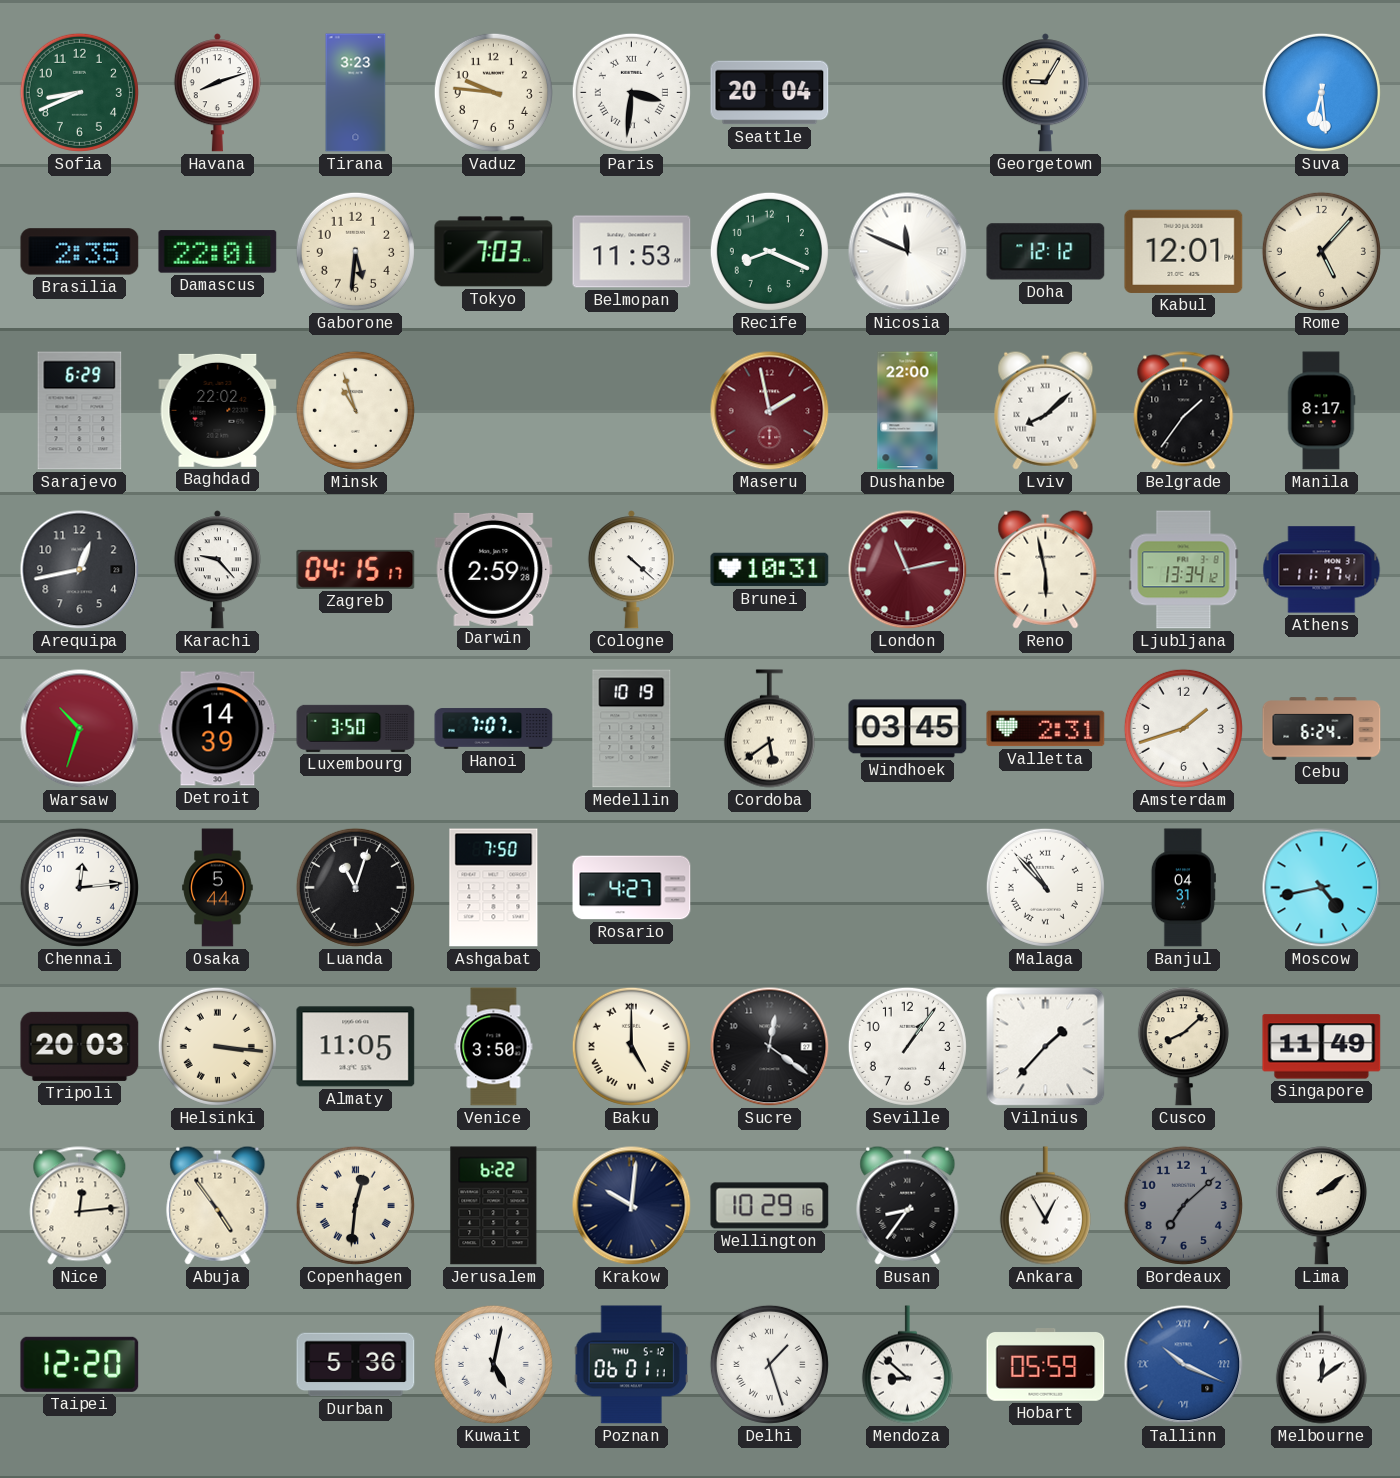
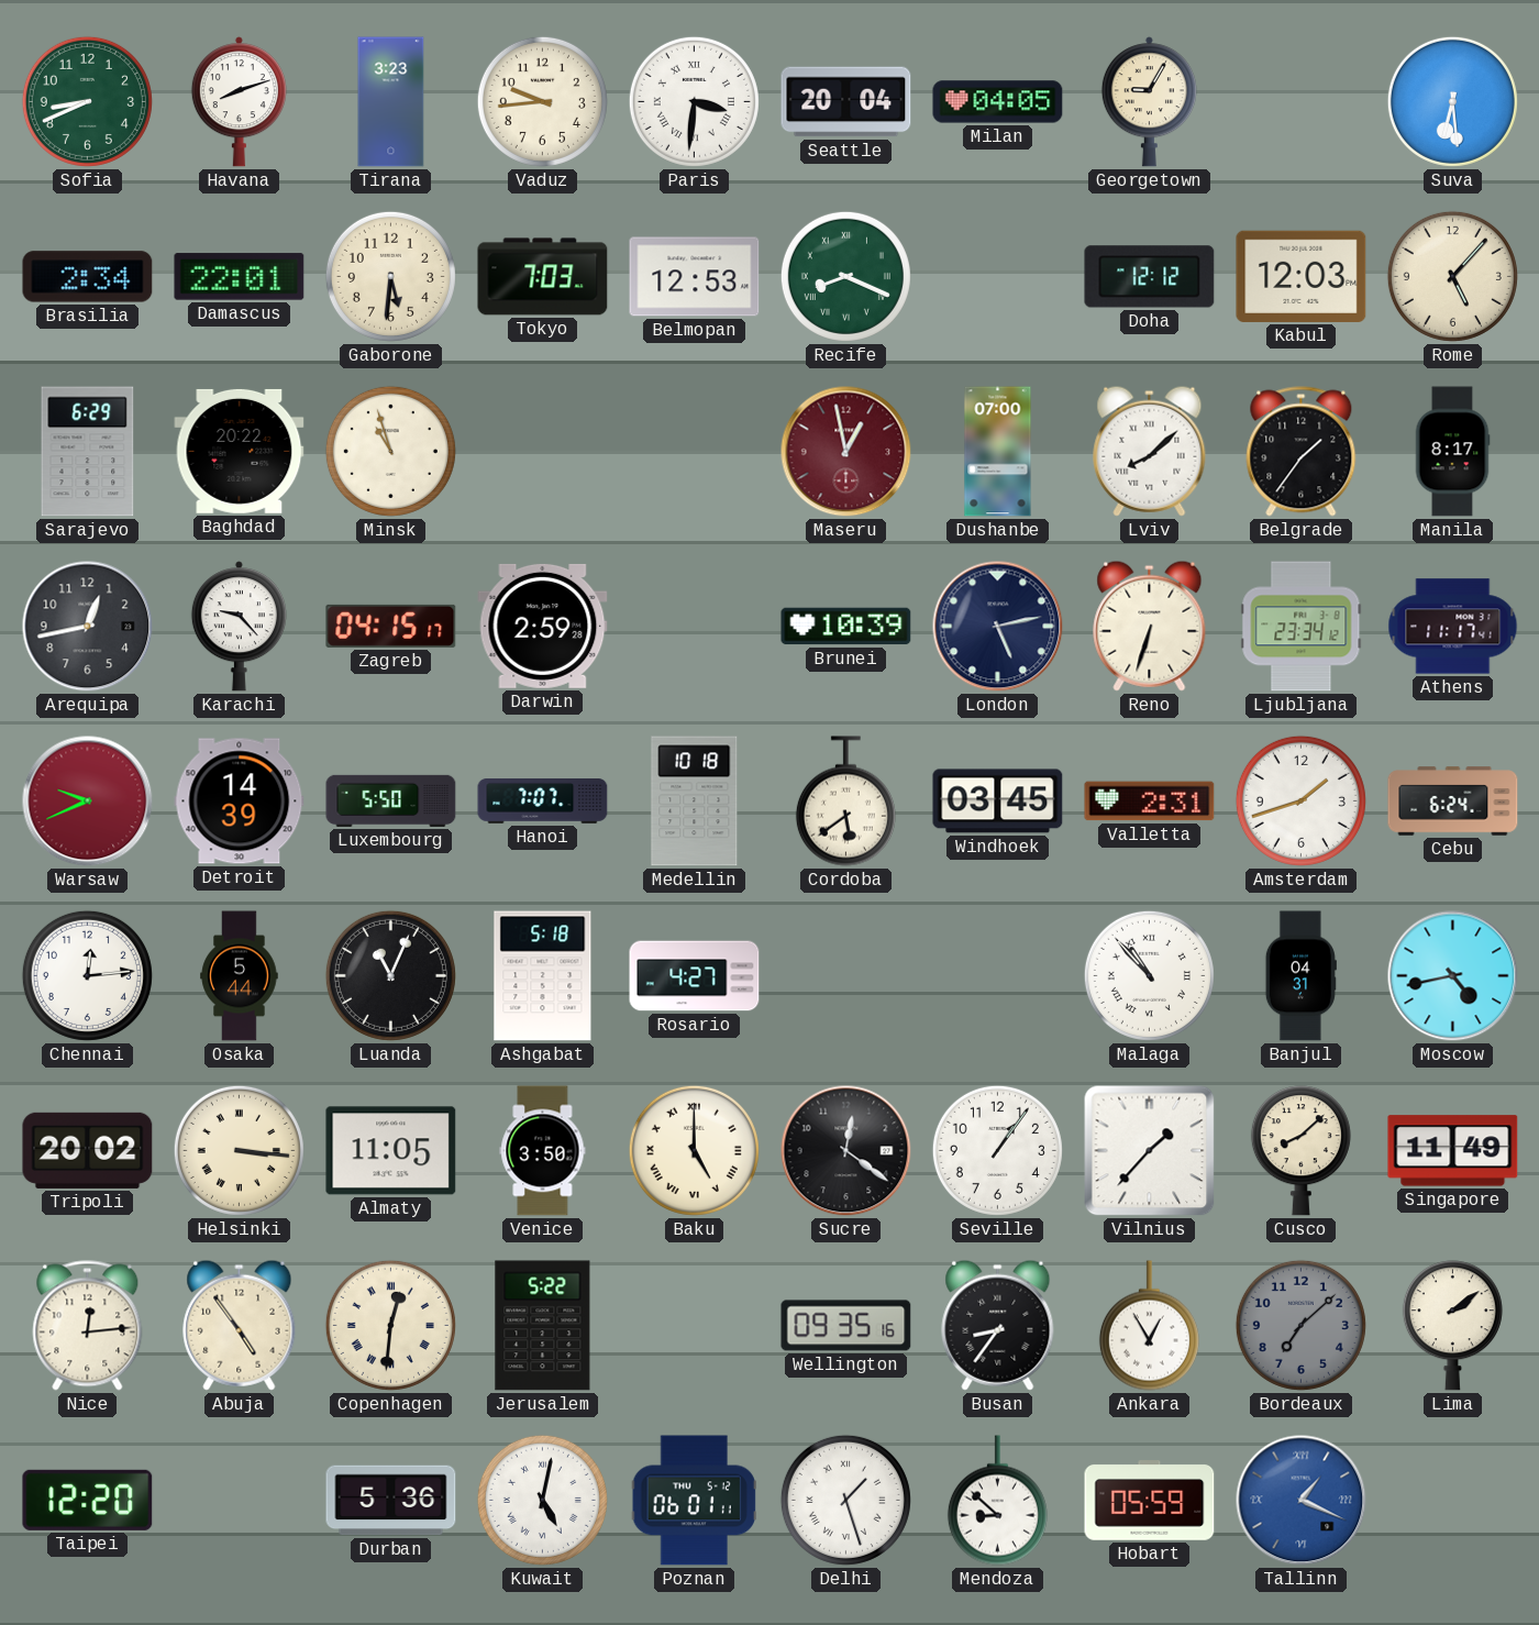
Vaduz: 9:46 -> 9:44 (542, 101)
Milan: none -> 04:05 (998, 102)
Brasilia: 2:35 -> 2:34 (88, 277)
Belmopan: 11:53 -> 12:53 (695, 277)
Recife numerals: Arabic -> Roman (845, 276)
Nicosia: 11:49 -> none (908, 252)
Kabul: 12:01 -> 12:03 (1302, 276)
Baghdad: 22:02 -> 20:22 (240, 451)
Maseru: 1:58 -> 12:58 (846, 452)
Dushanbe: 22:00 -> 07:00 (998, 452)
Cologne: 4:22 -> none (631, 570)
Brunei: 10:31 -> 10:39 (846, 627)
London: 11:13 -> 5:13 (998, 627)
London dial: burgundy -> navy (998, 627)
Reno: 5:58 -> 6:33 (1150, 626)
Ljubljana: 13:34 -> 23:34 (1302, 627)
Warsaw: 10:33 -> 9:41 (88, 802)
Luxembourg: 3:50 -> 5:50 (391, 800)
Medellin: 10:19 -> 10:18 (695, 802)
Luanda: 11:03 -> 11:04 (390, 975)
Ashgabat: 7:50 -> 5:18 (543, 976)
Tripoli: 20:03 -> 20:02 (88, 1150)
Jerusalem: 6:22 -> 5:22 (543, 1326)
Krakow: 10:01 -> none (632, 1206)
Wellington: 10:29 -> 09:35 (846, 1326)
Tallinn: 10:19 -> 1:19 (1302, 1501)
Melbourne: 12:09 -> none (1321, 1365)
